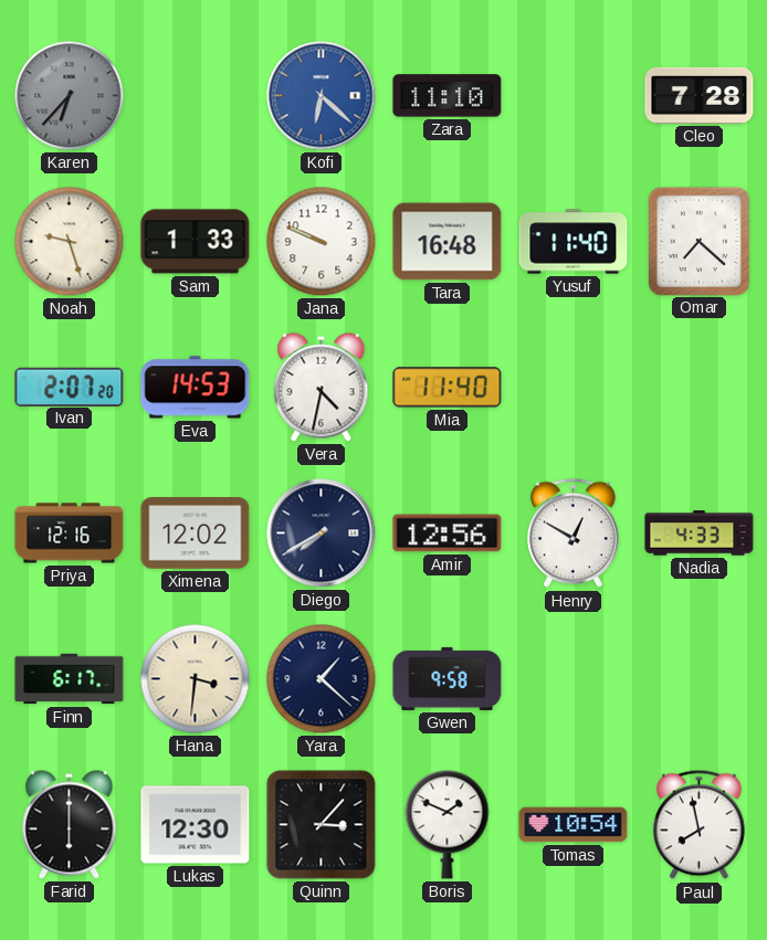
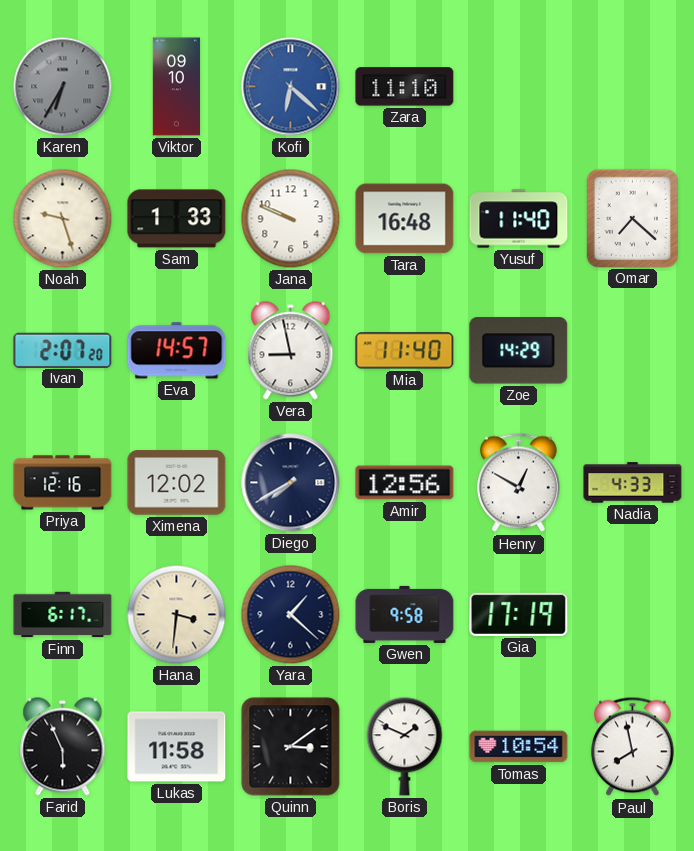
Karen: 6:37 -> 6:35 (63, 87)
Viktor: none -> 09:10 (177, 87)
Cleo: 7:28 -> none (700, 95)
Eva: 14:53 -> 14:57 (177, 351)
Vera: 4:32 -> 8:58 (291, 351)
Zoe: none -> 14:29 (519, 351)
Gia: none -> 17:19 (519, 614)
Farid: 6:00 -> 5:56 (63, 747)
Lukas: 12:30 -> 11:58 (177, 747)
Quinn: 3:07 -> 3:09 (291, 747)
